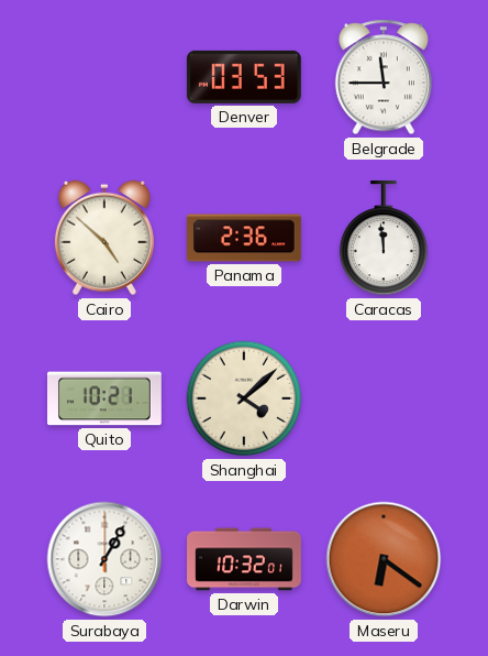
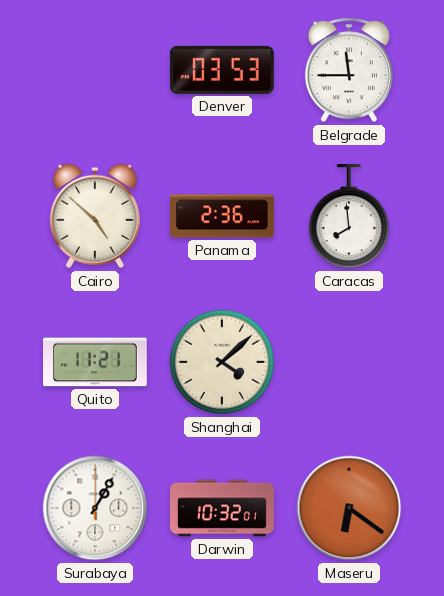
Caracas: 11:59 -> 7:59 (348, 216)
Quito: 10:21 -> 11:21 (96, 362)
